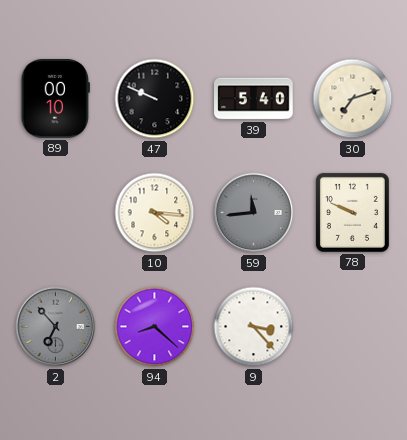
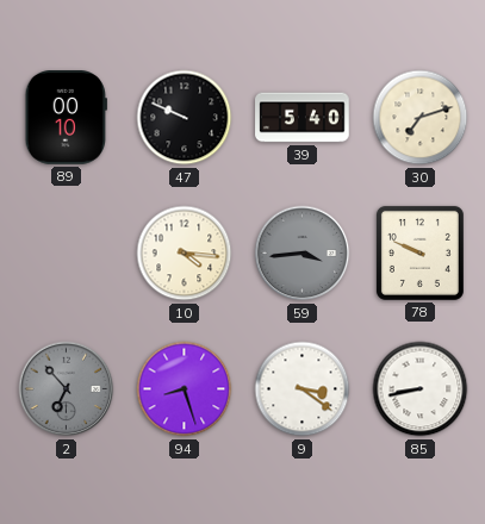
59: 11:44 -> 3:44 (303, 254)
94: 8:22 -> 8:27 (185, 389)
9: 3:23 -> 3:21 (303, 389)
85: none -> 8:43 (421, 389)
